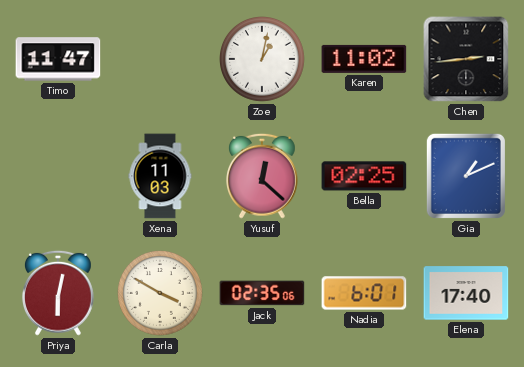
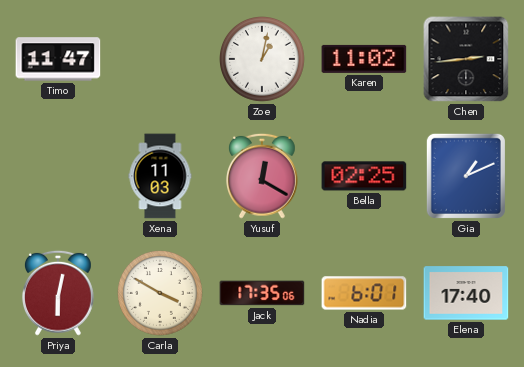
Yusuf: 12:22 -> 12:20 (263, 176)
Jack: 02:35 -> 17:35 (262, 293)
